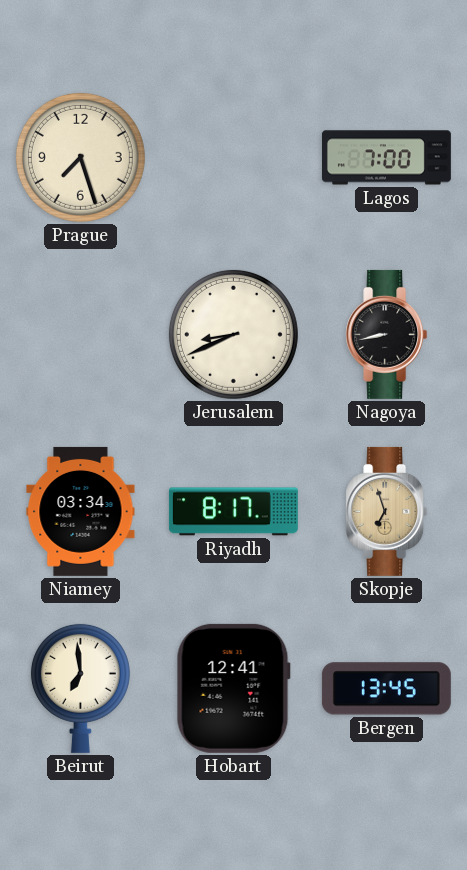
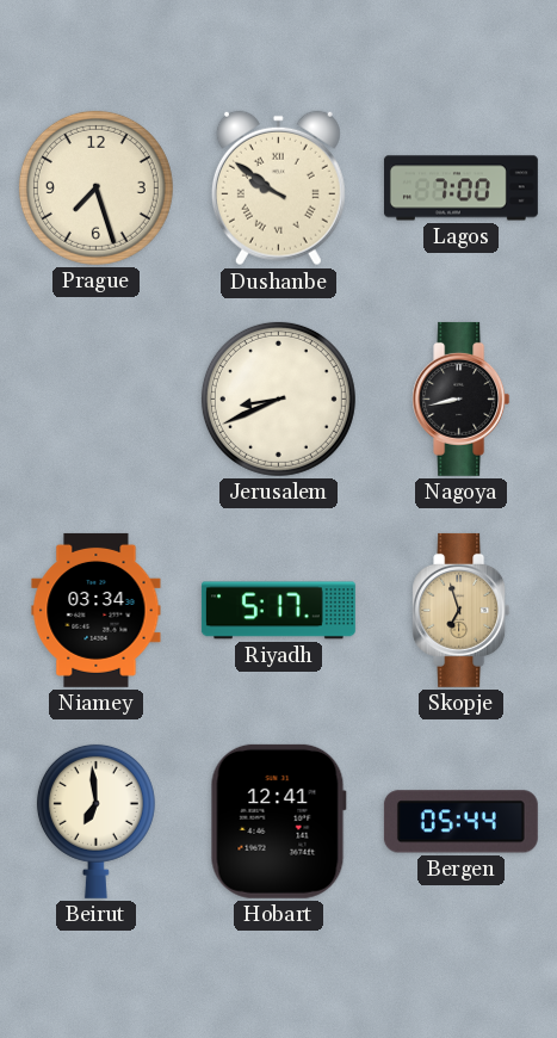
Dushanbe: none -> 9:51 (278, 189)
Riyadh: 8:17 -> 5:17 (278, 611)
Bergen: 13:45 -> 05:44 (460, 822)
